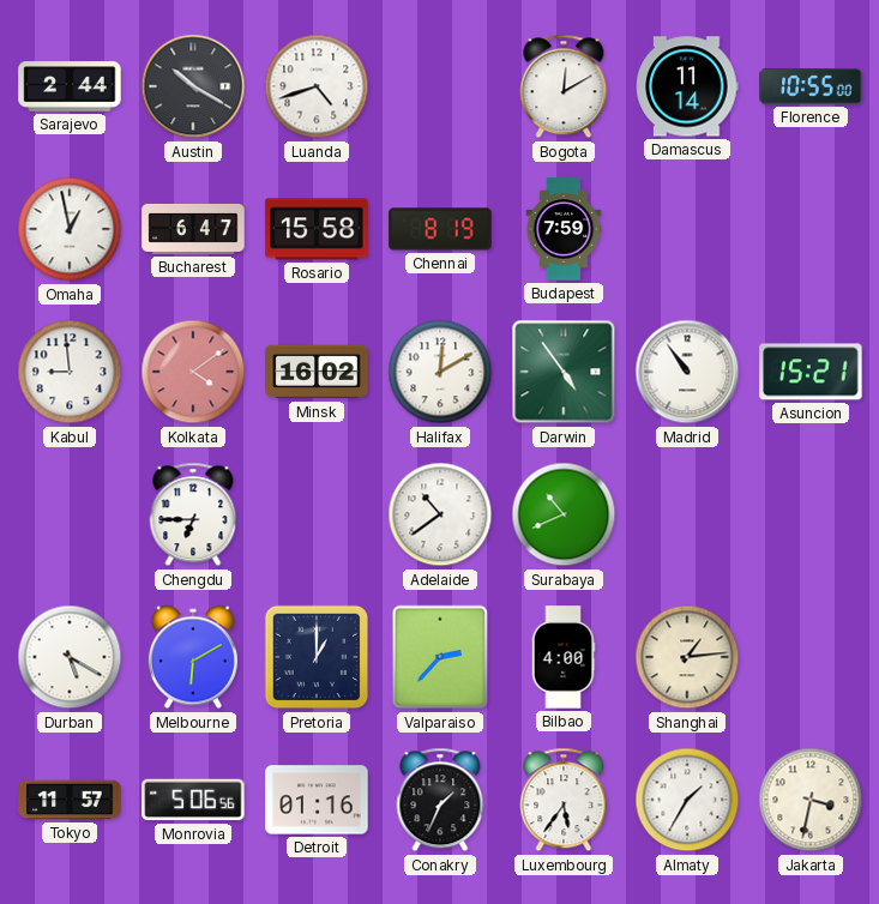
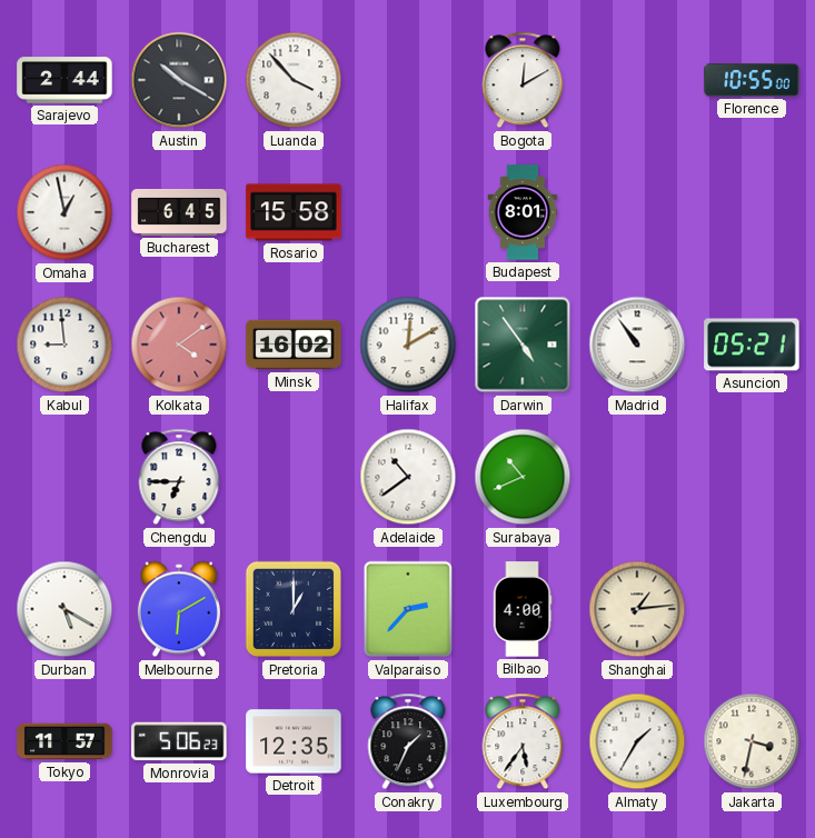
Luanda: 4:42 -> 3:53 (294, 80)
Damascus: 11:14 -> none (687, 86)
Bucharest: 6:47 -> 6:45 (179, 212)
Chennai: 8:19 -> none (440, 229)
Budapest: 7:59 -> 8:01 (523, 212)
Asuncion: 15:21 -> 05:21 (752, 345)
Monrovia: 5:06:56 -> 5:06:23 (179, 741)
Detroit: 01:16 -> 12:35 (294, 741)
